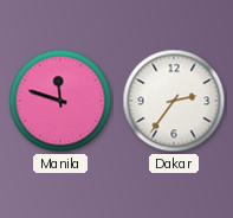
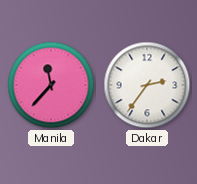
Manila: 11:48 -> 11:37 (51, 85)
